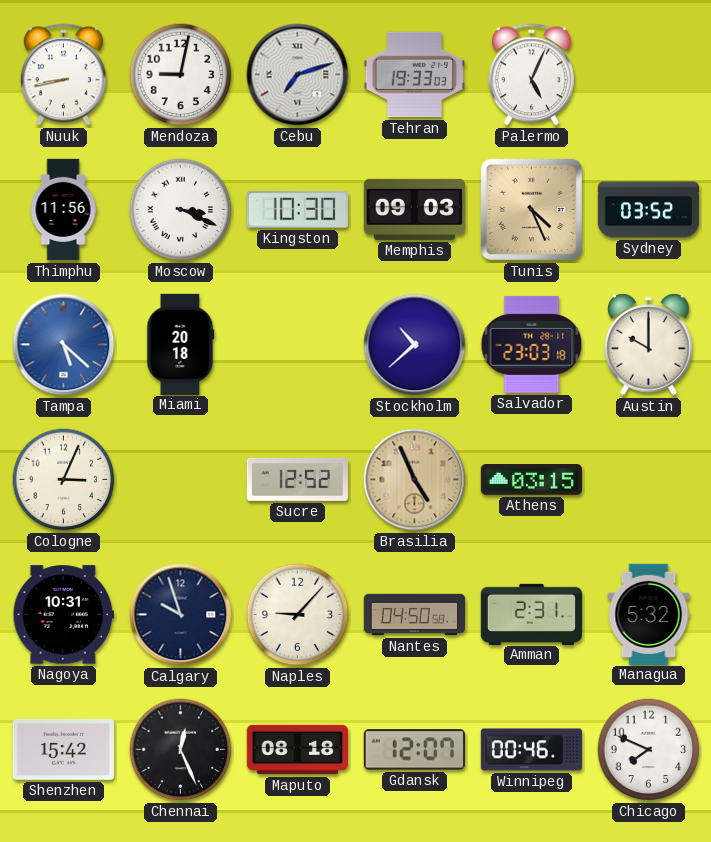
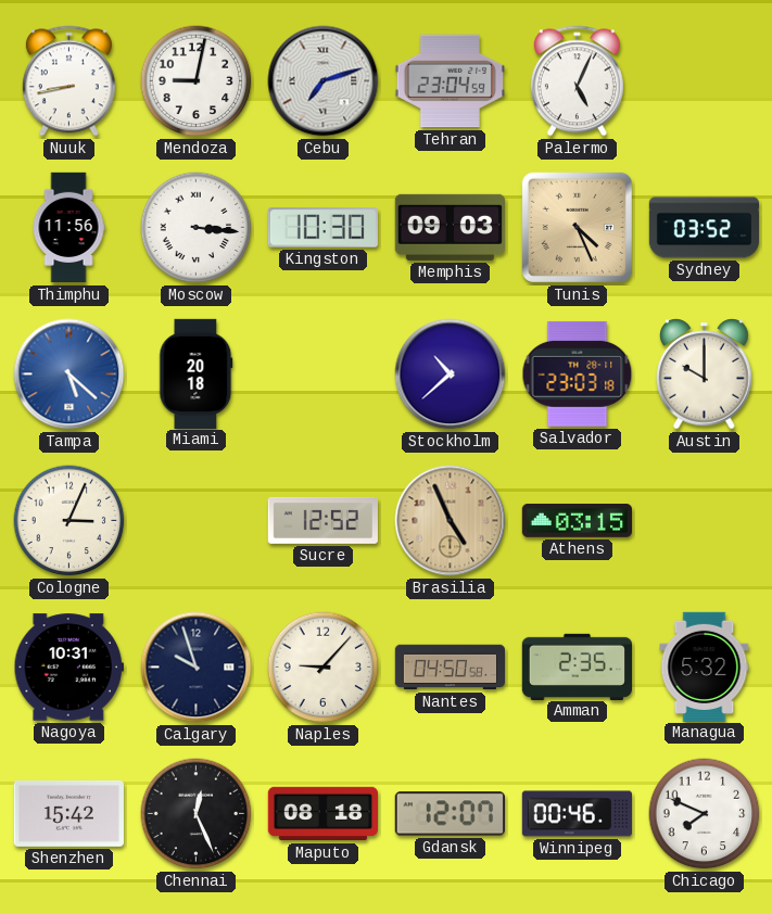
Tehran: 19:33 -> 23:04 (450, 81)
Moscow: 3:19 -> 3:16 (197, 228)
Amman: 2:31 -> 2:35 (577, 667)
